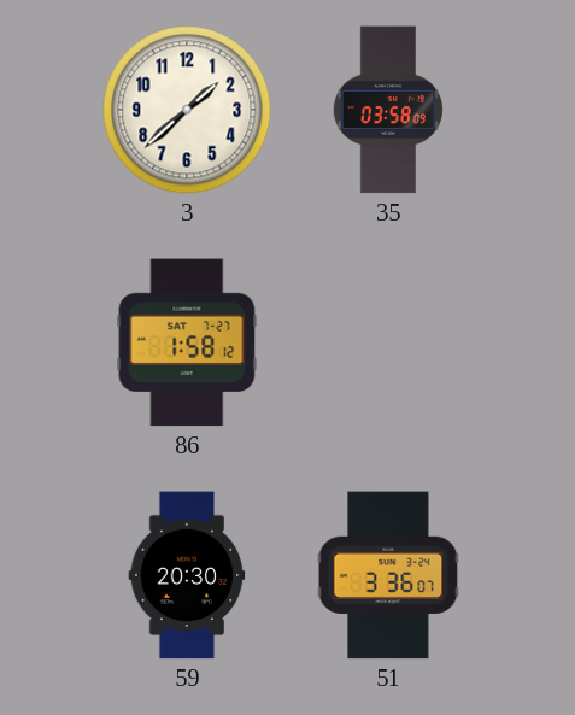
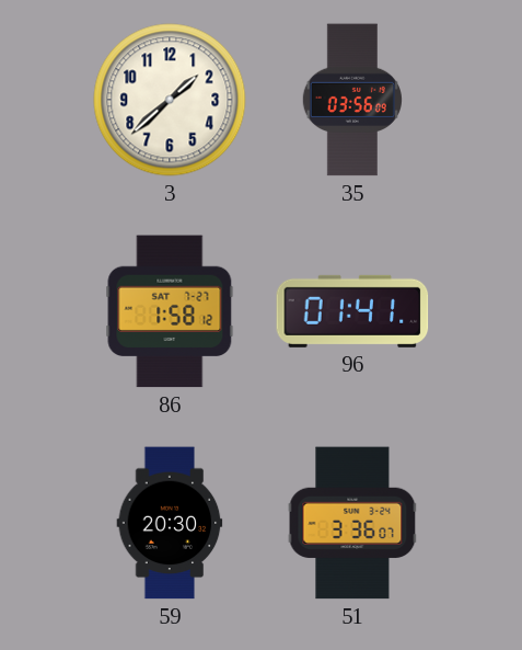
35: 03:58 -> 03:56 (352, 100)
96: none -> 01:41 (352, 311)
